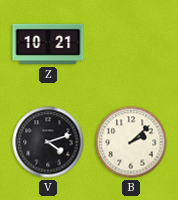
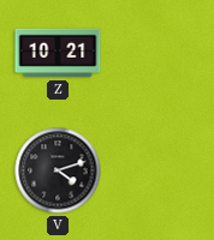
B: 2:08 -> none (131, 142)
